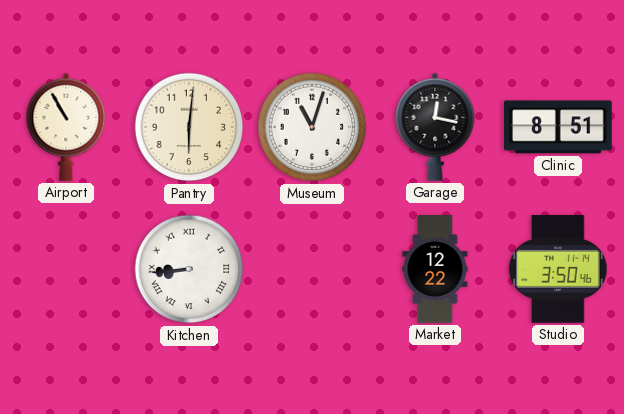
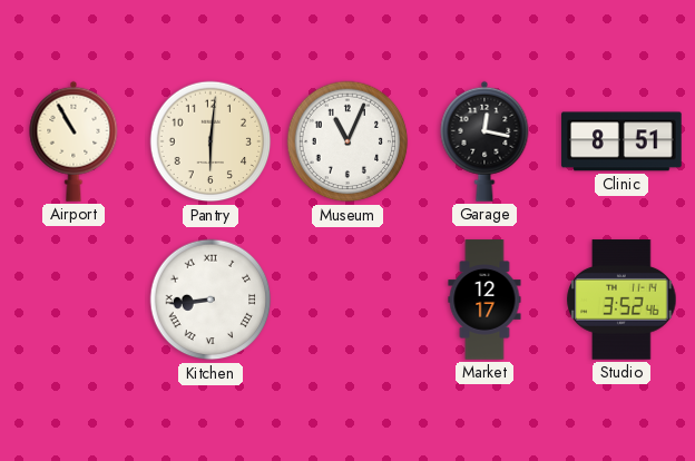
Museum: 11:03 -> 11:04 (347, 141)
Market: 12:22 -> 12:17 (484, 300)
Studio: 3:50 -> 3:52 (621, 300)
